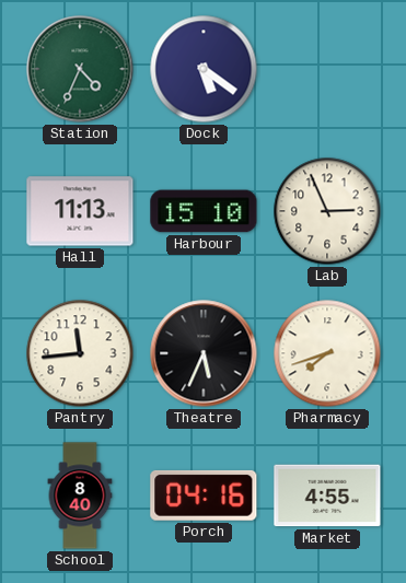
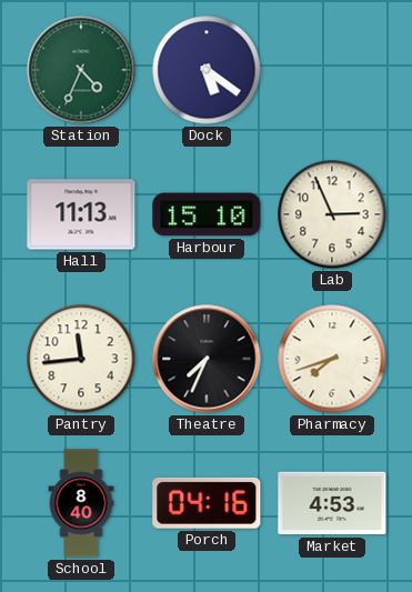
Theatre: 5:34 -> 7:34 (207, 359)
Market: 4:55 -> 4:53 (332, 503)
